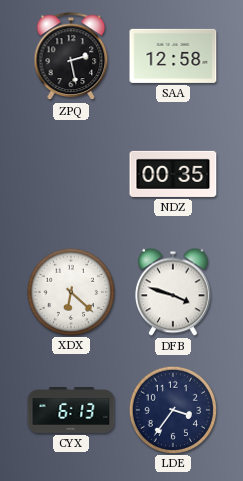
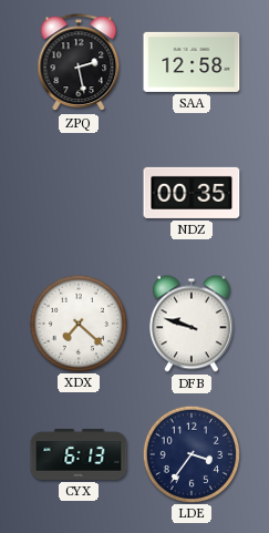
XDX: 6:22 -> 7:22 (77, 322)
DFB: 3:48 -> 9:48 (193, 324)
